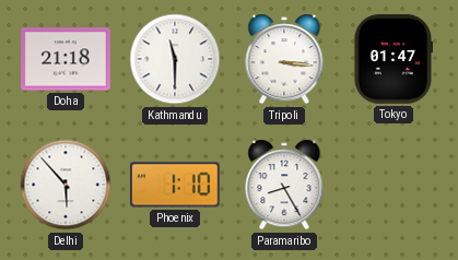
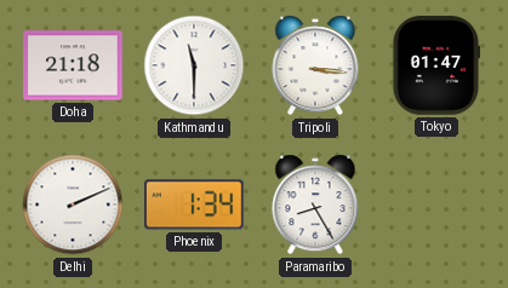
Delhi: 5:53 -> 2:11 (73, 205)
Phoenix: 1:10 -> 1:34 (195, 205)
